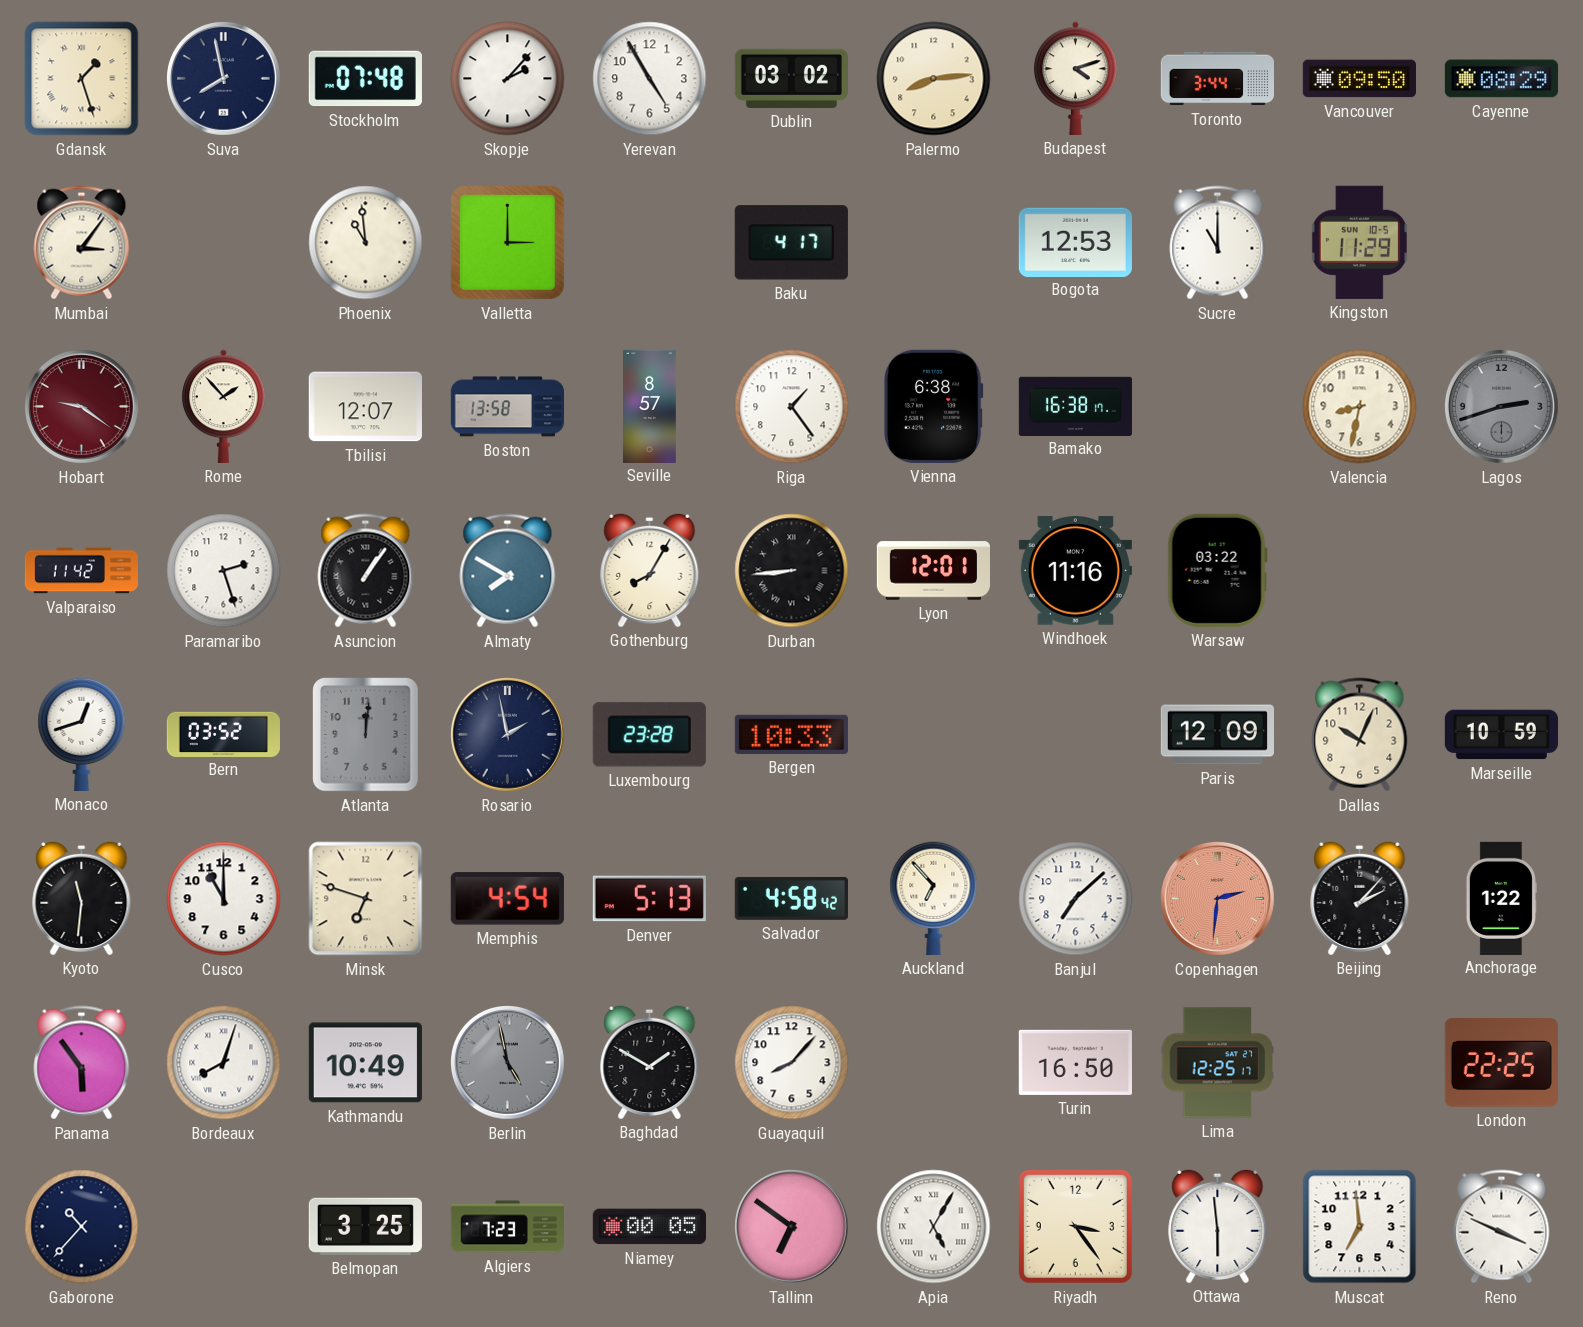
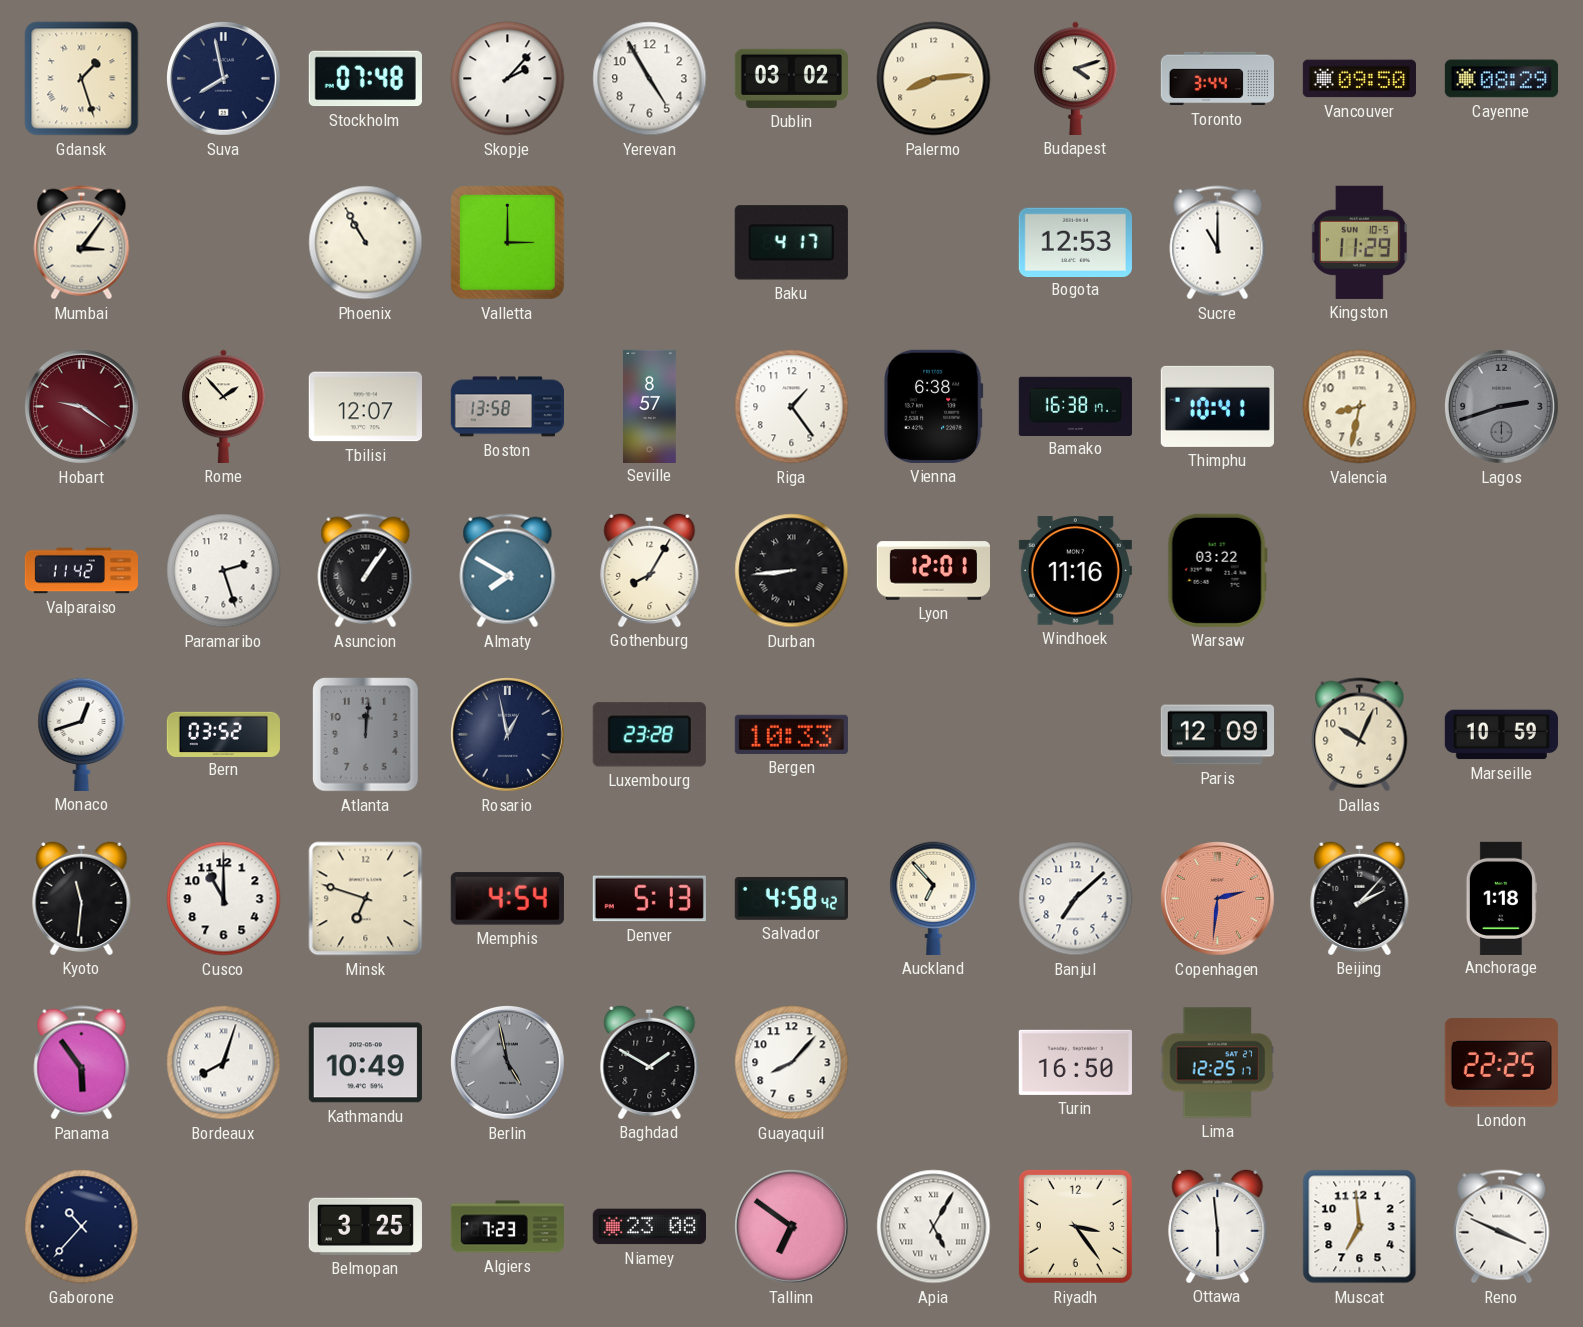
Phoenix: 10:59 -> 10:55 (366, 243)
Thimphu: none -> 10:41 (1217, 406)
Rosario: 1:58 -> 12:58 (508, 735)
Anchorage: 1:22 -> 1:18 (1501, 898)
Niamey: 00:05 -> 23:08 (649, 1227)
